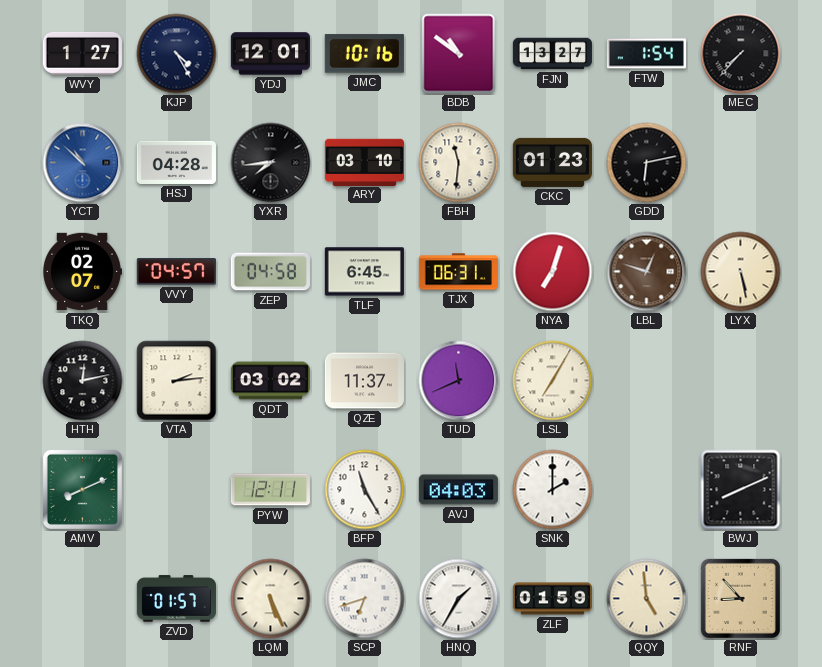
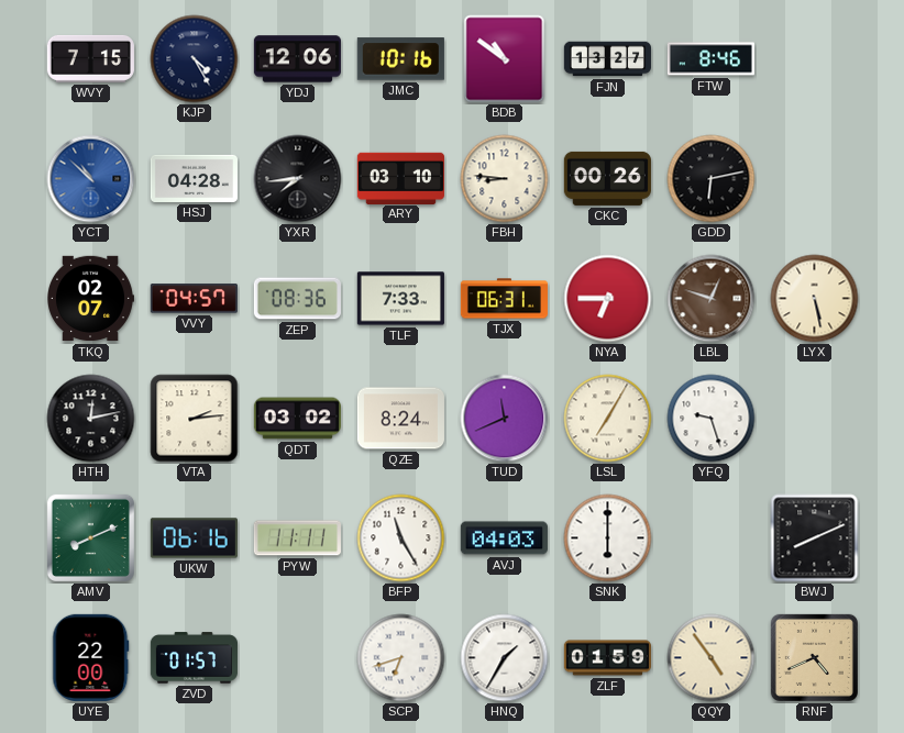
WVY: 1:27 -> 7:15 (90, 58)
YDJ: 12:01 -> 12:06 (297, 59)
FTW: 1:54 -> 8:46 (710, 59)
MEC: 7:37 -> none (741, 54)
FBH: 11:31 -> 8:46 (505, 179)
CKC: 01:23 -> 00:26 (607, 178)
ZEP: 04:58 -> 08:36 (297, 299)
TLF: 6:45 -> 7:33 (400, 299)
NYA: 7:03 -> 6:45 (608, 299)
QZE: 11:37 -> 8:24 (400, 419)
YFQ: none -> 9:27 (712, 419)
UKW: none -> 06:16 (194, 538)
PYW: 12:11 -> 11:11 (297, 538)
SNK: 2:00 -> 6:00 (608, 538)
UYE: none -> 22:00 (91, 657)
LQM: 5:26 -> none (271, 599)
QQY: 4:59 -> 4:54 (712, 658)
RNF: 8:53 -> 4:41 (814, 657)
